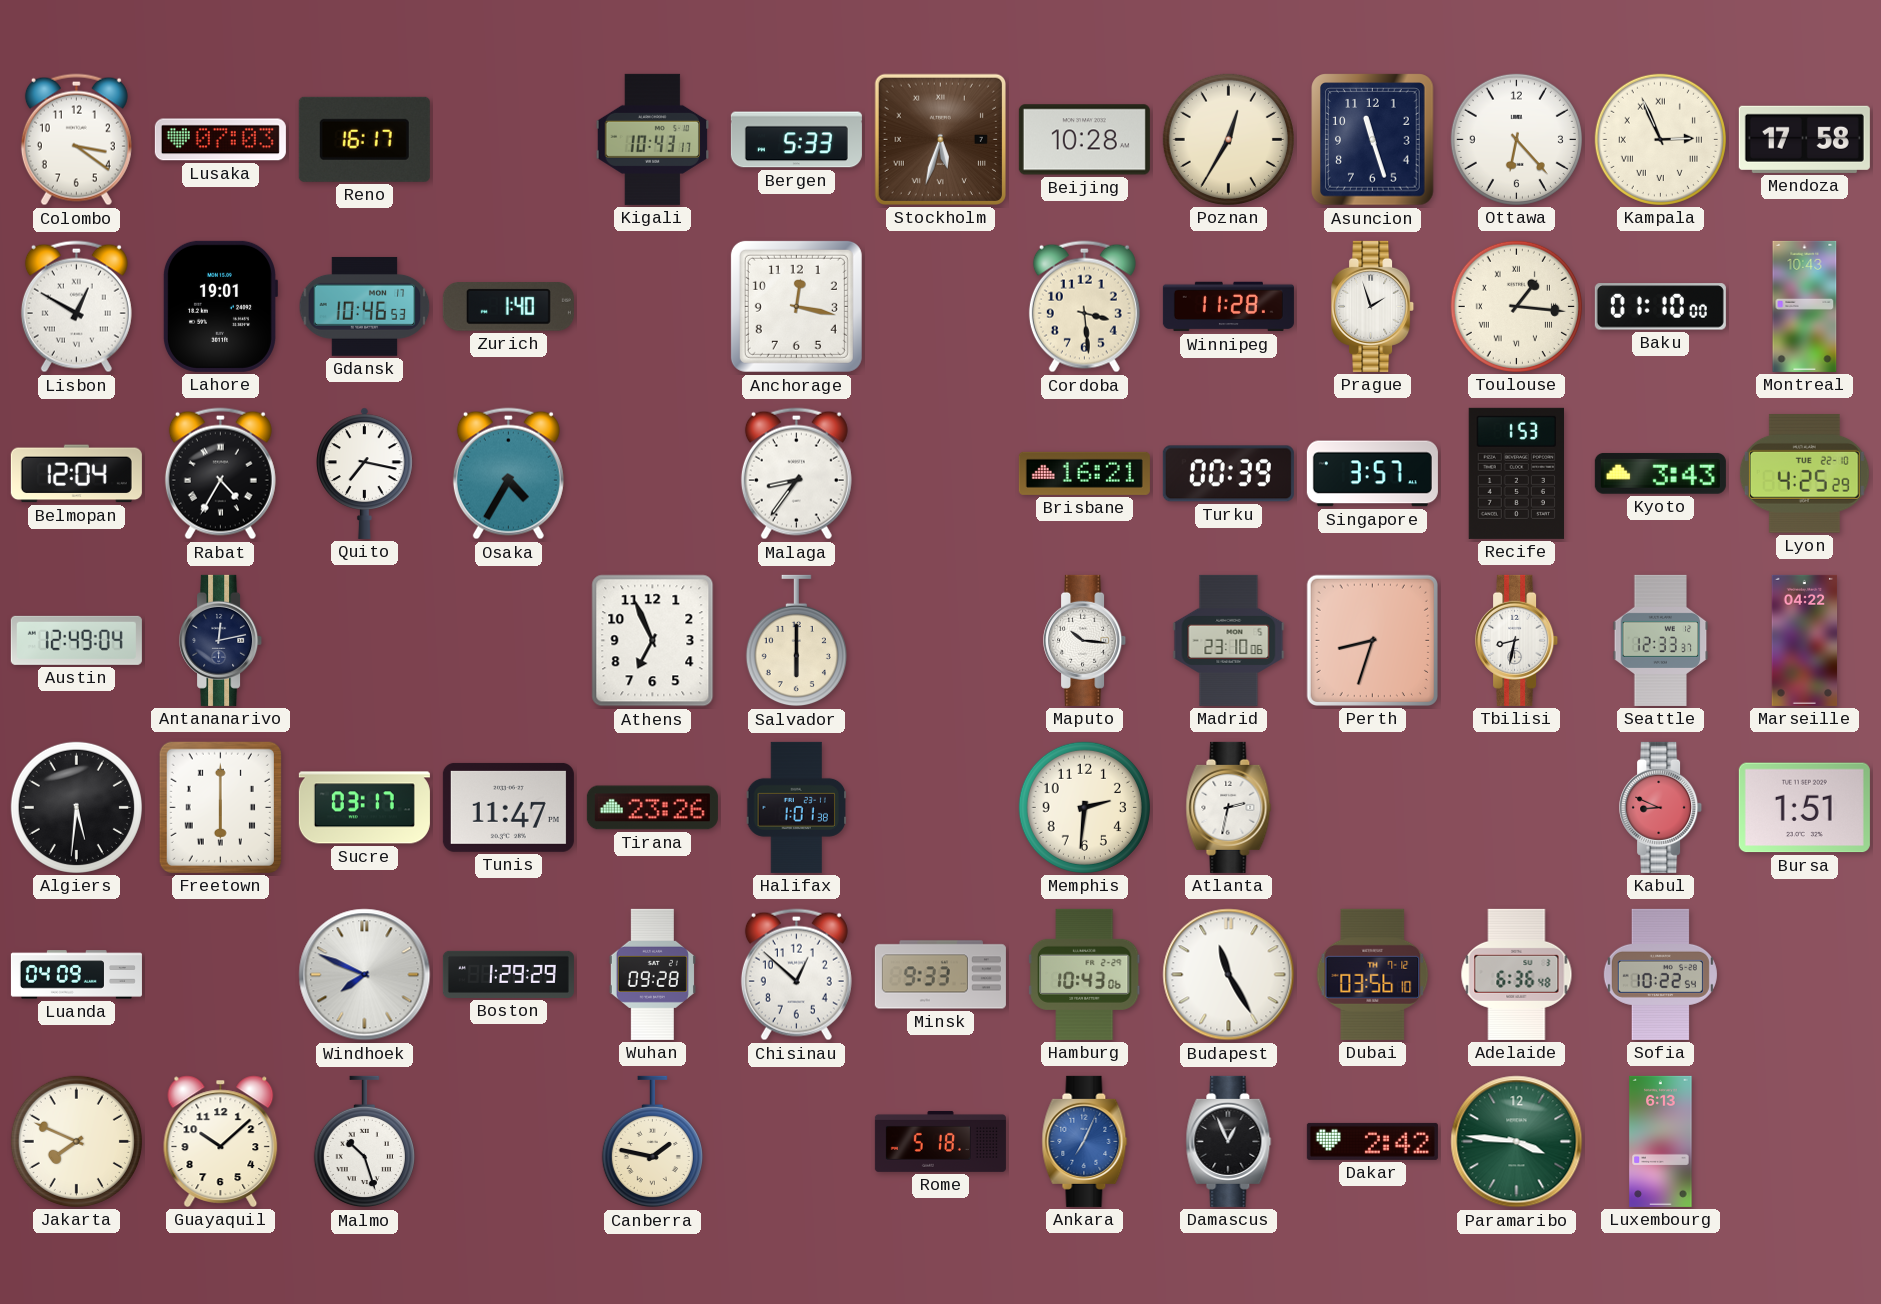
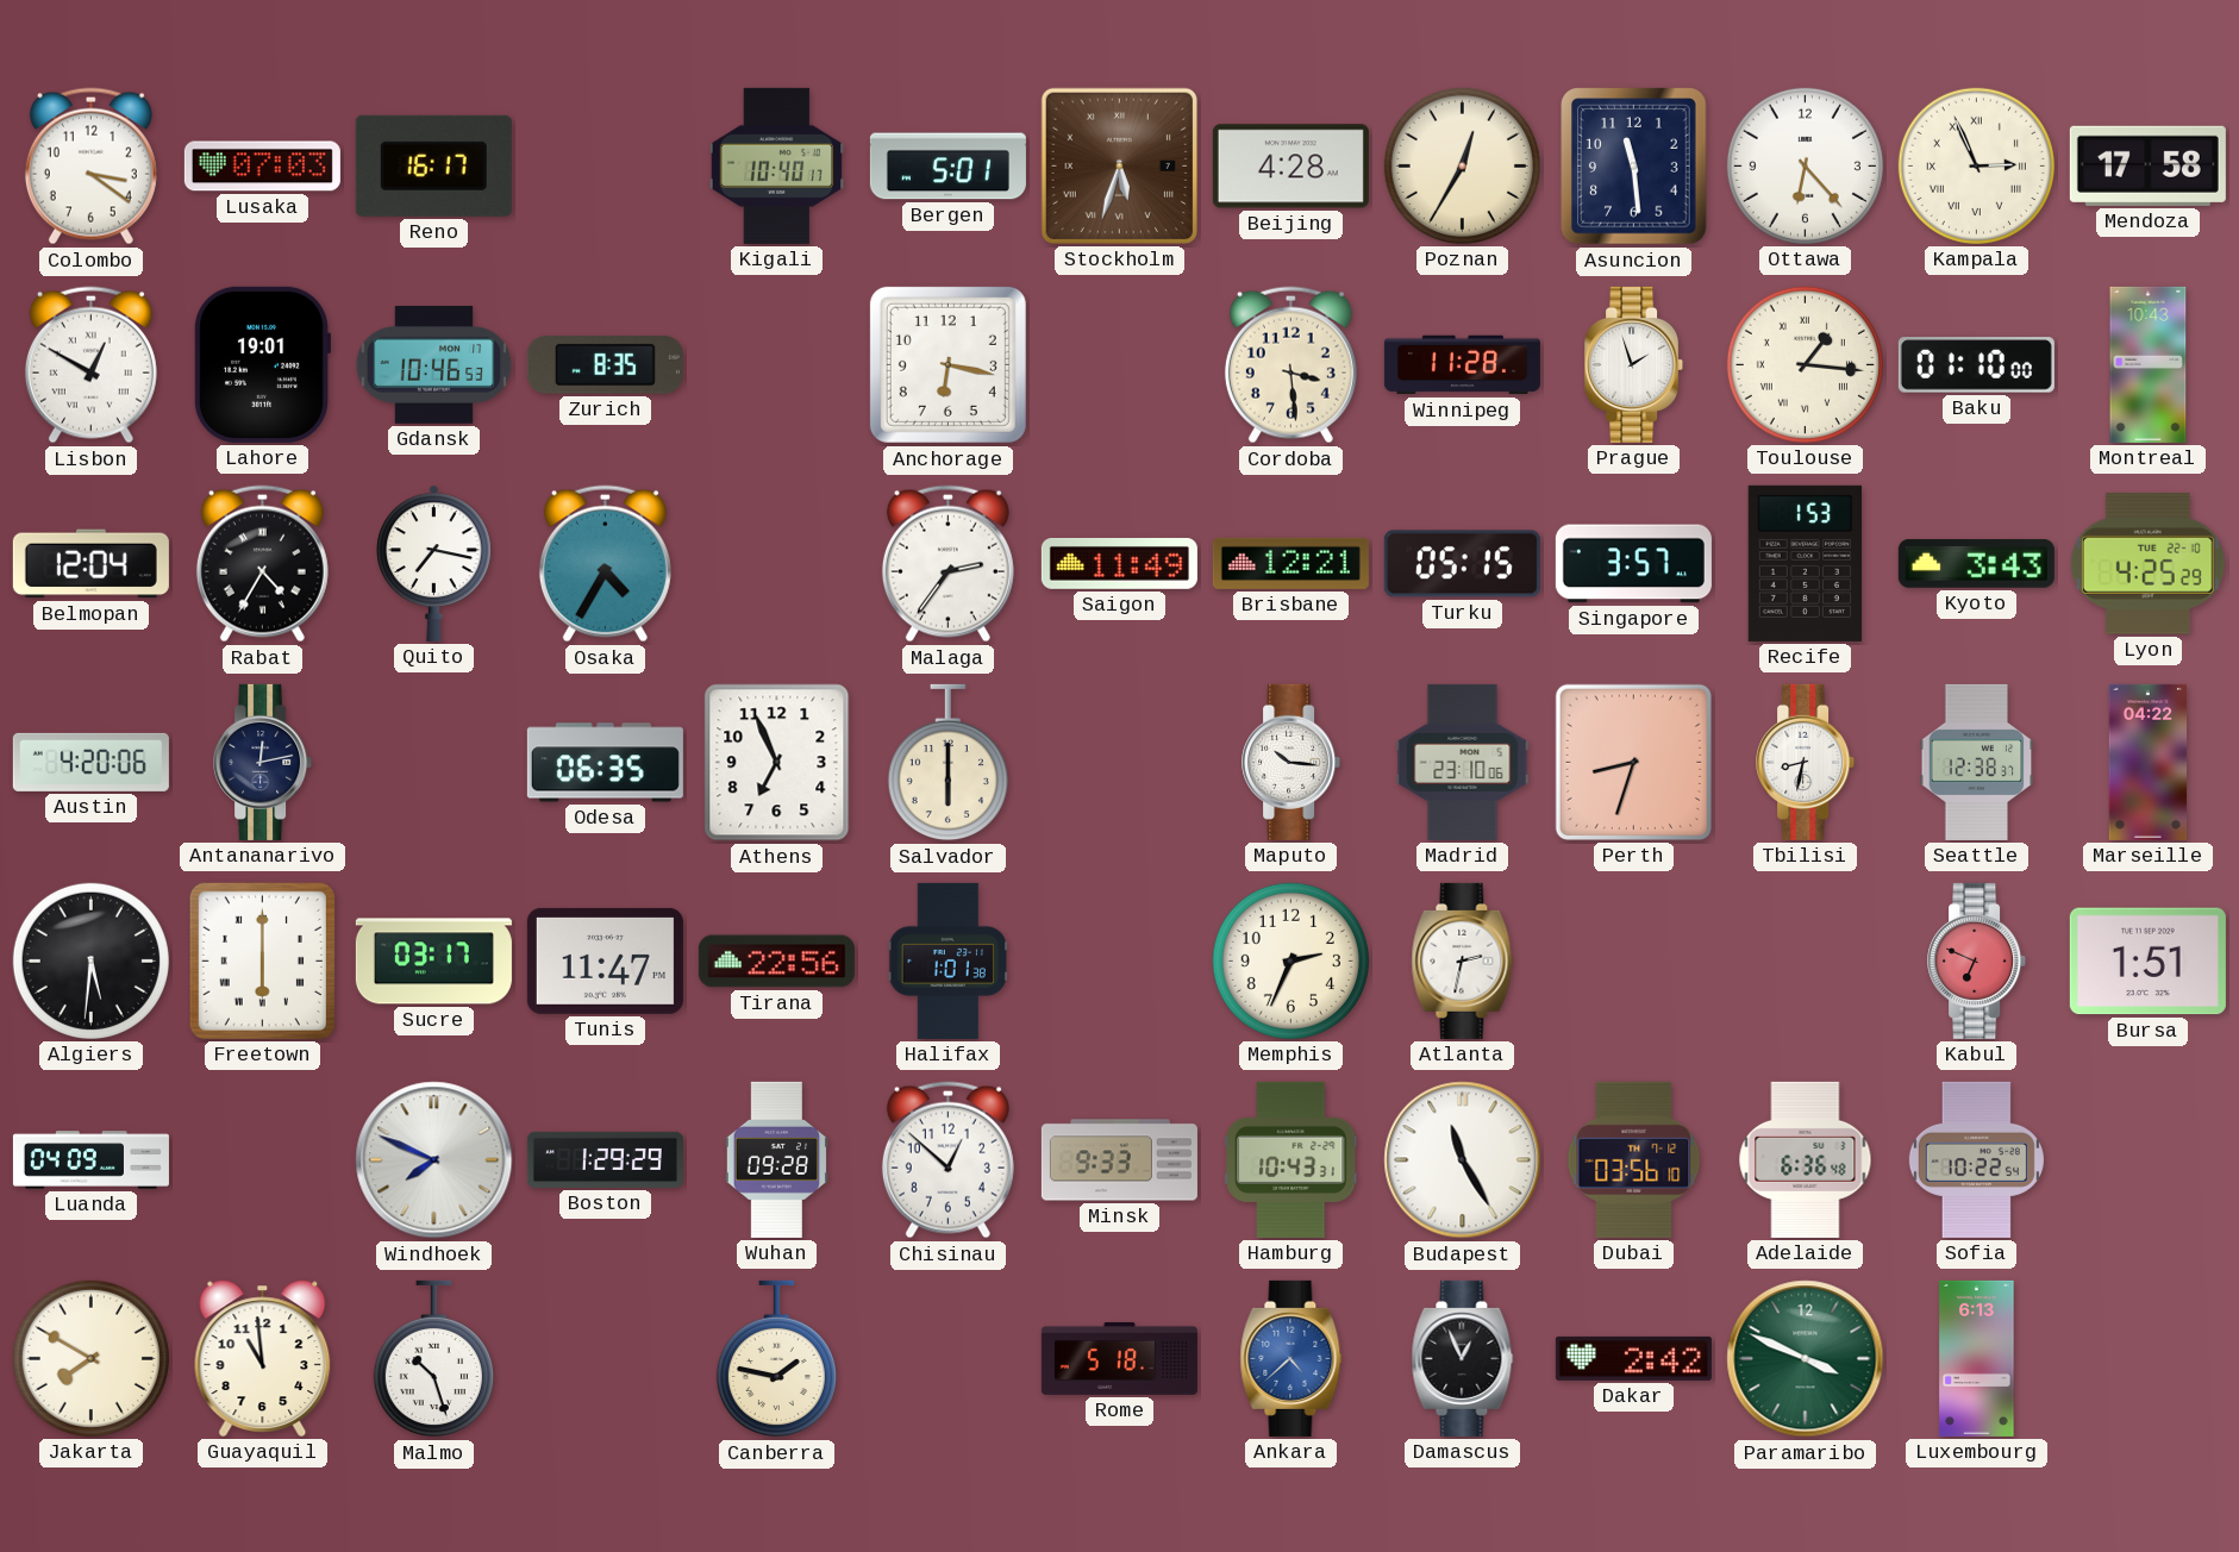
Kigali: 10:43 -> 10:40 (777, 165)
Bergen: 5:33 -> 5:01 (947, 167)
Beijing: 10:28 -> 4:28 (1290, 167)
Asuncion: 11:27 -> 11:29 (1634, 167)
Zurich: 1:40 -> 8:35 (605, 365)
Anchorage: 12:17 -> 6:17 (947, 364)
Malaga: 8:36 -> 2:36 (947, 564)
Saigon: none -> 11:49 (1119, 563)
Brisbane: 16:21 -> 12:21 (1290, 563)
Turku: 00:39 -> 05:15 (1462, 564)
Austin: 12:49 -> 4:20 (90, 762)
Odesa: none -> 06:35 (605, 763)
Seattle: 12:33 -> 12:38 (1977, 762)
Tirana: 23:26 -> 22:56 (776, 962)
Memphis: 2:31 -> 2:34 (1290, 960)
Kabul: 8:49 -> 6:49 (1977, 960)
Hamburg: 10:43:06 -> 10:43:31 (1290, 1159)
Jakarta: 7:49 -> 7:50 (90, 1358)
Guayaquil: 10:08 -> 10:59 (263, 1358)
Ankara: 7:04 -> 4:38 (1292, 1358)
Paramaribo: 3:46 -> 3:49 (1806, 1359)
